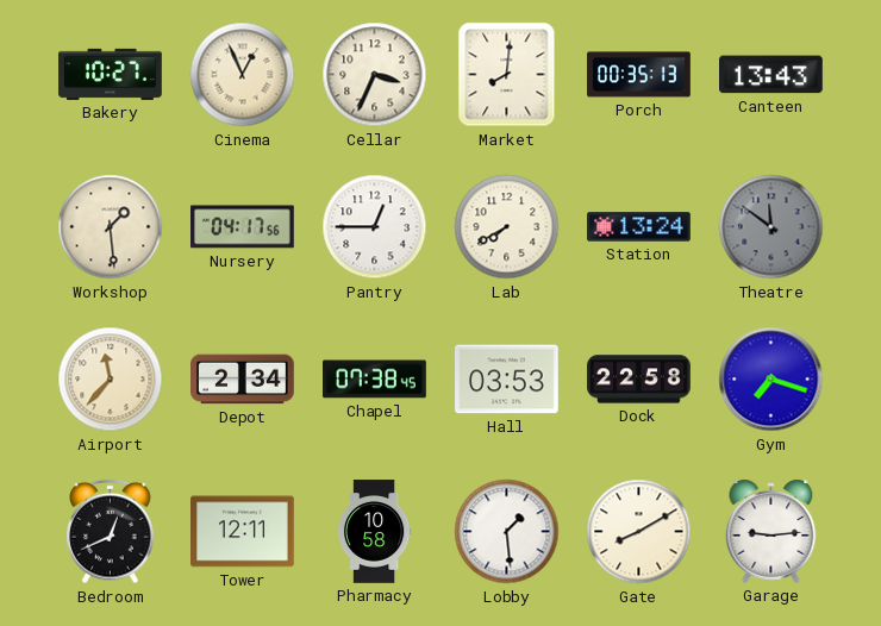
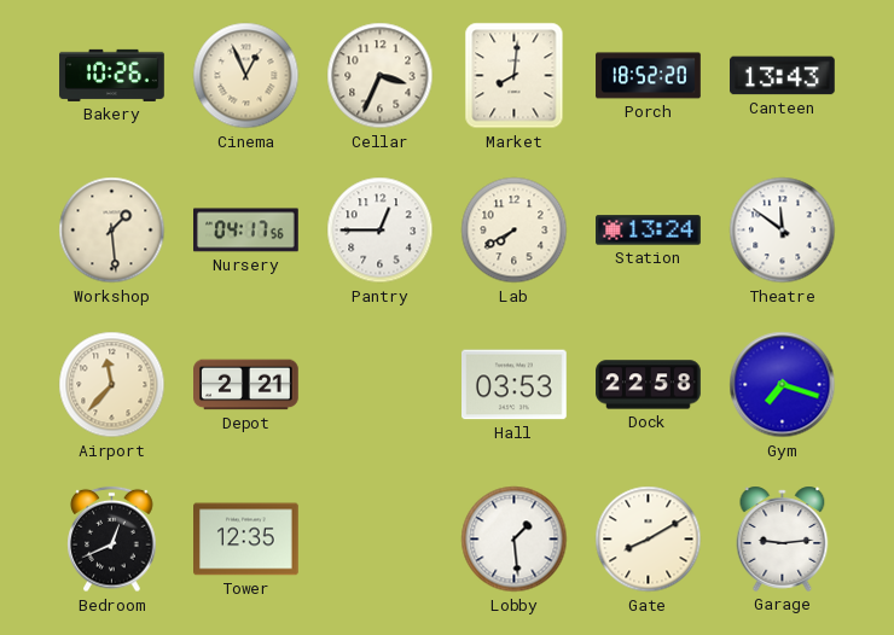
Bakery: 10:27 -> 10:26 (112, 75)
Porch: 00:35 -> 18:52 (649, 76)
Theatre dial: grey -> white (783, 231)
Depot: 2:34 -> 2:21 (246, 385)
Chapel: 07:38 -> none (375, 380)
Tower: 12:11 -> 12:35 (246, 540)
Pharmacy: 10:58 -> none (374, 532)
